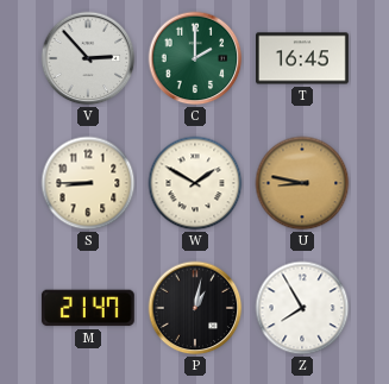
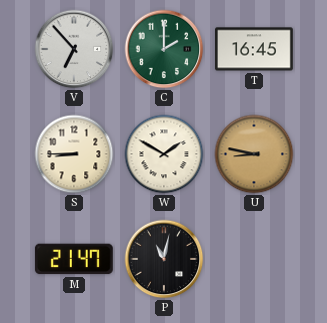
V: 2:53 -> 6:53 (74, 49)
P: 1:02 -> 11:02 (164, 259)
Z: 7:55 -> none (302, 308)
